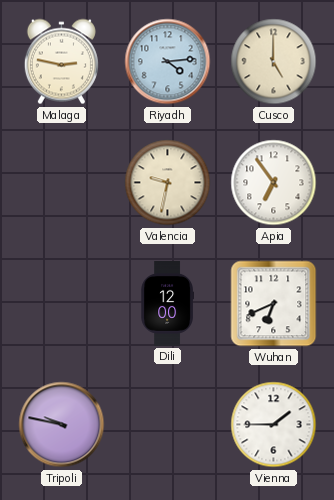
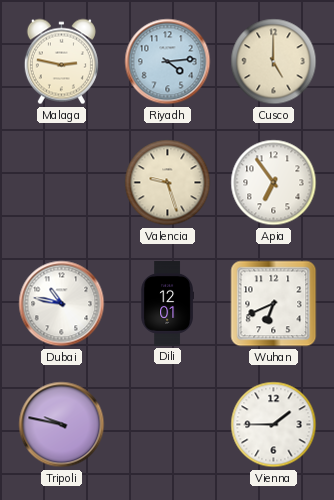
Valencia: 9:32 -> 9:27 (168, 183)
Dubai: none -> 10:47 (62, 304)
Dili: 12:00 -> 12:01 (167, 304)
